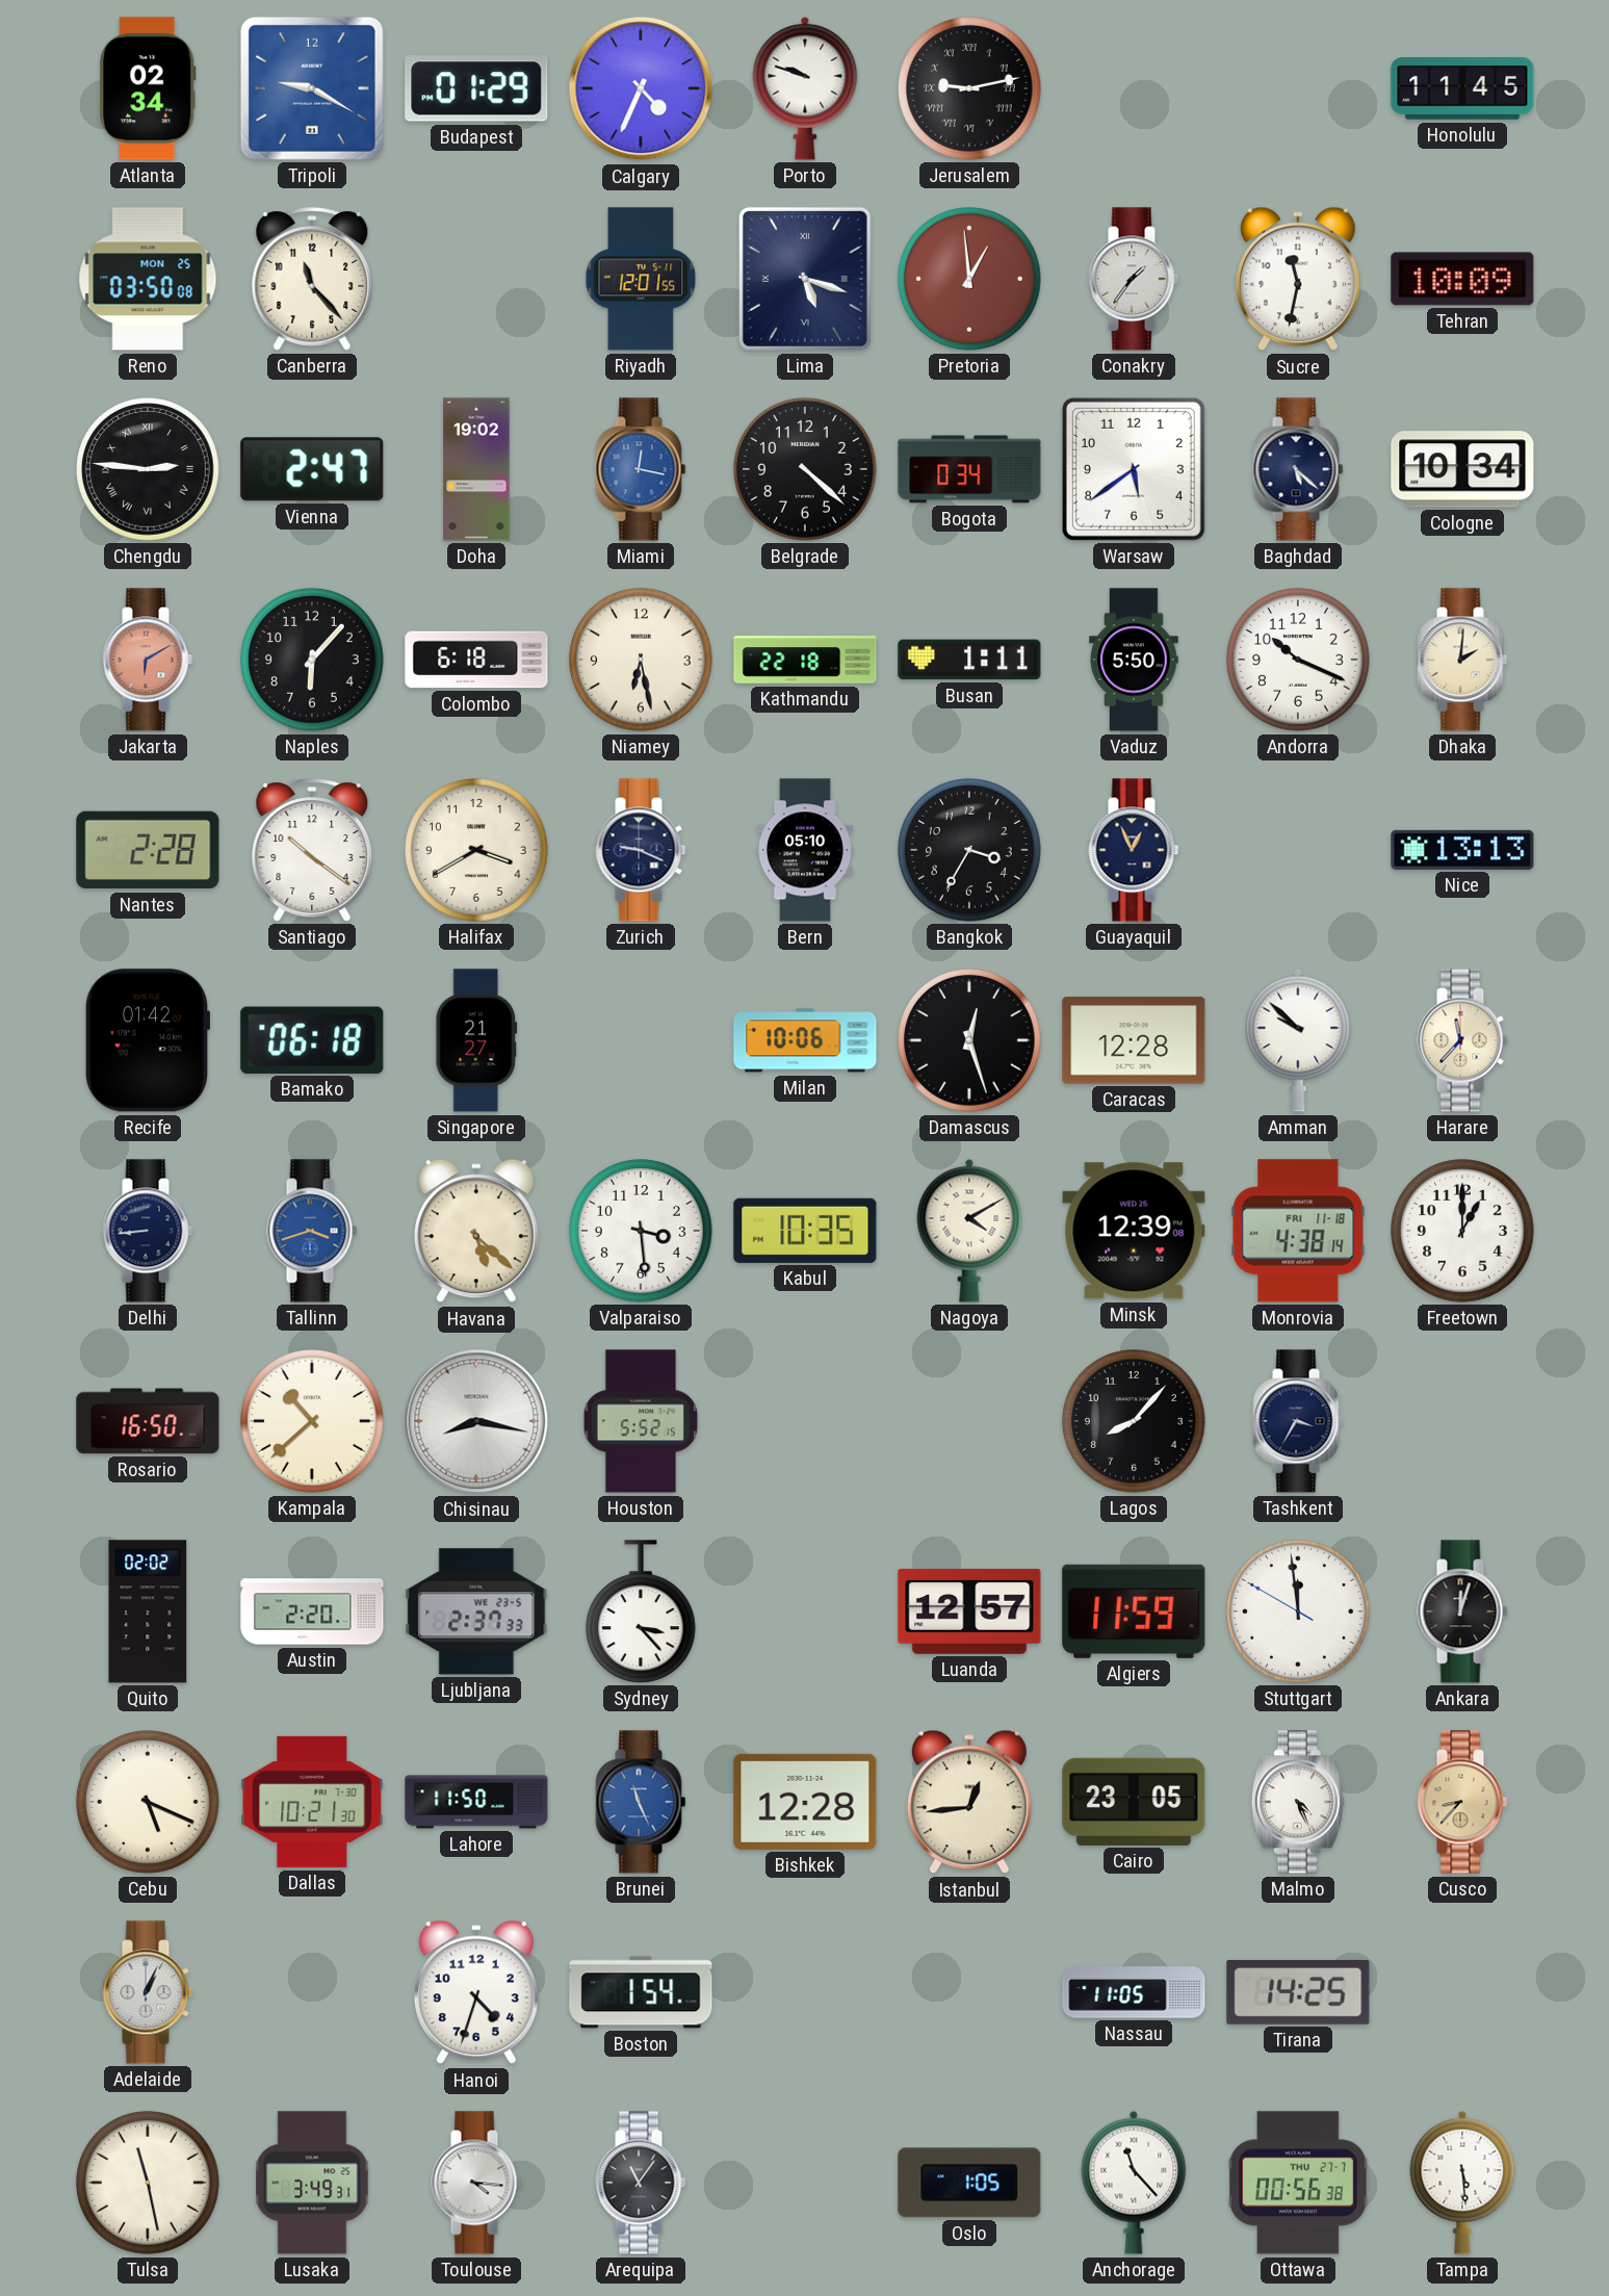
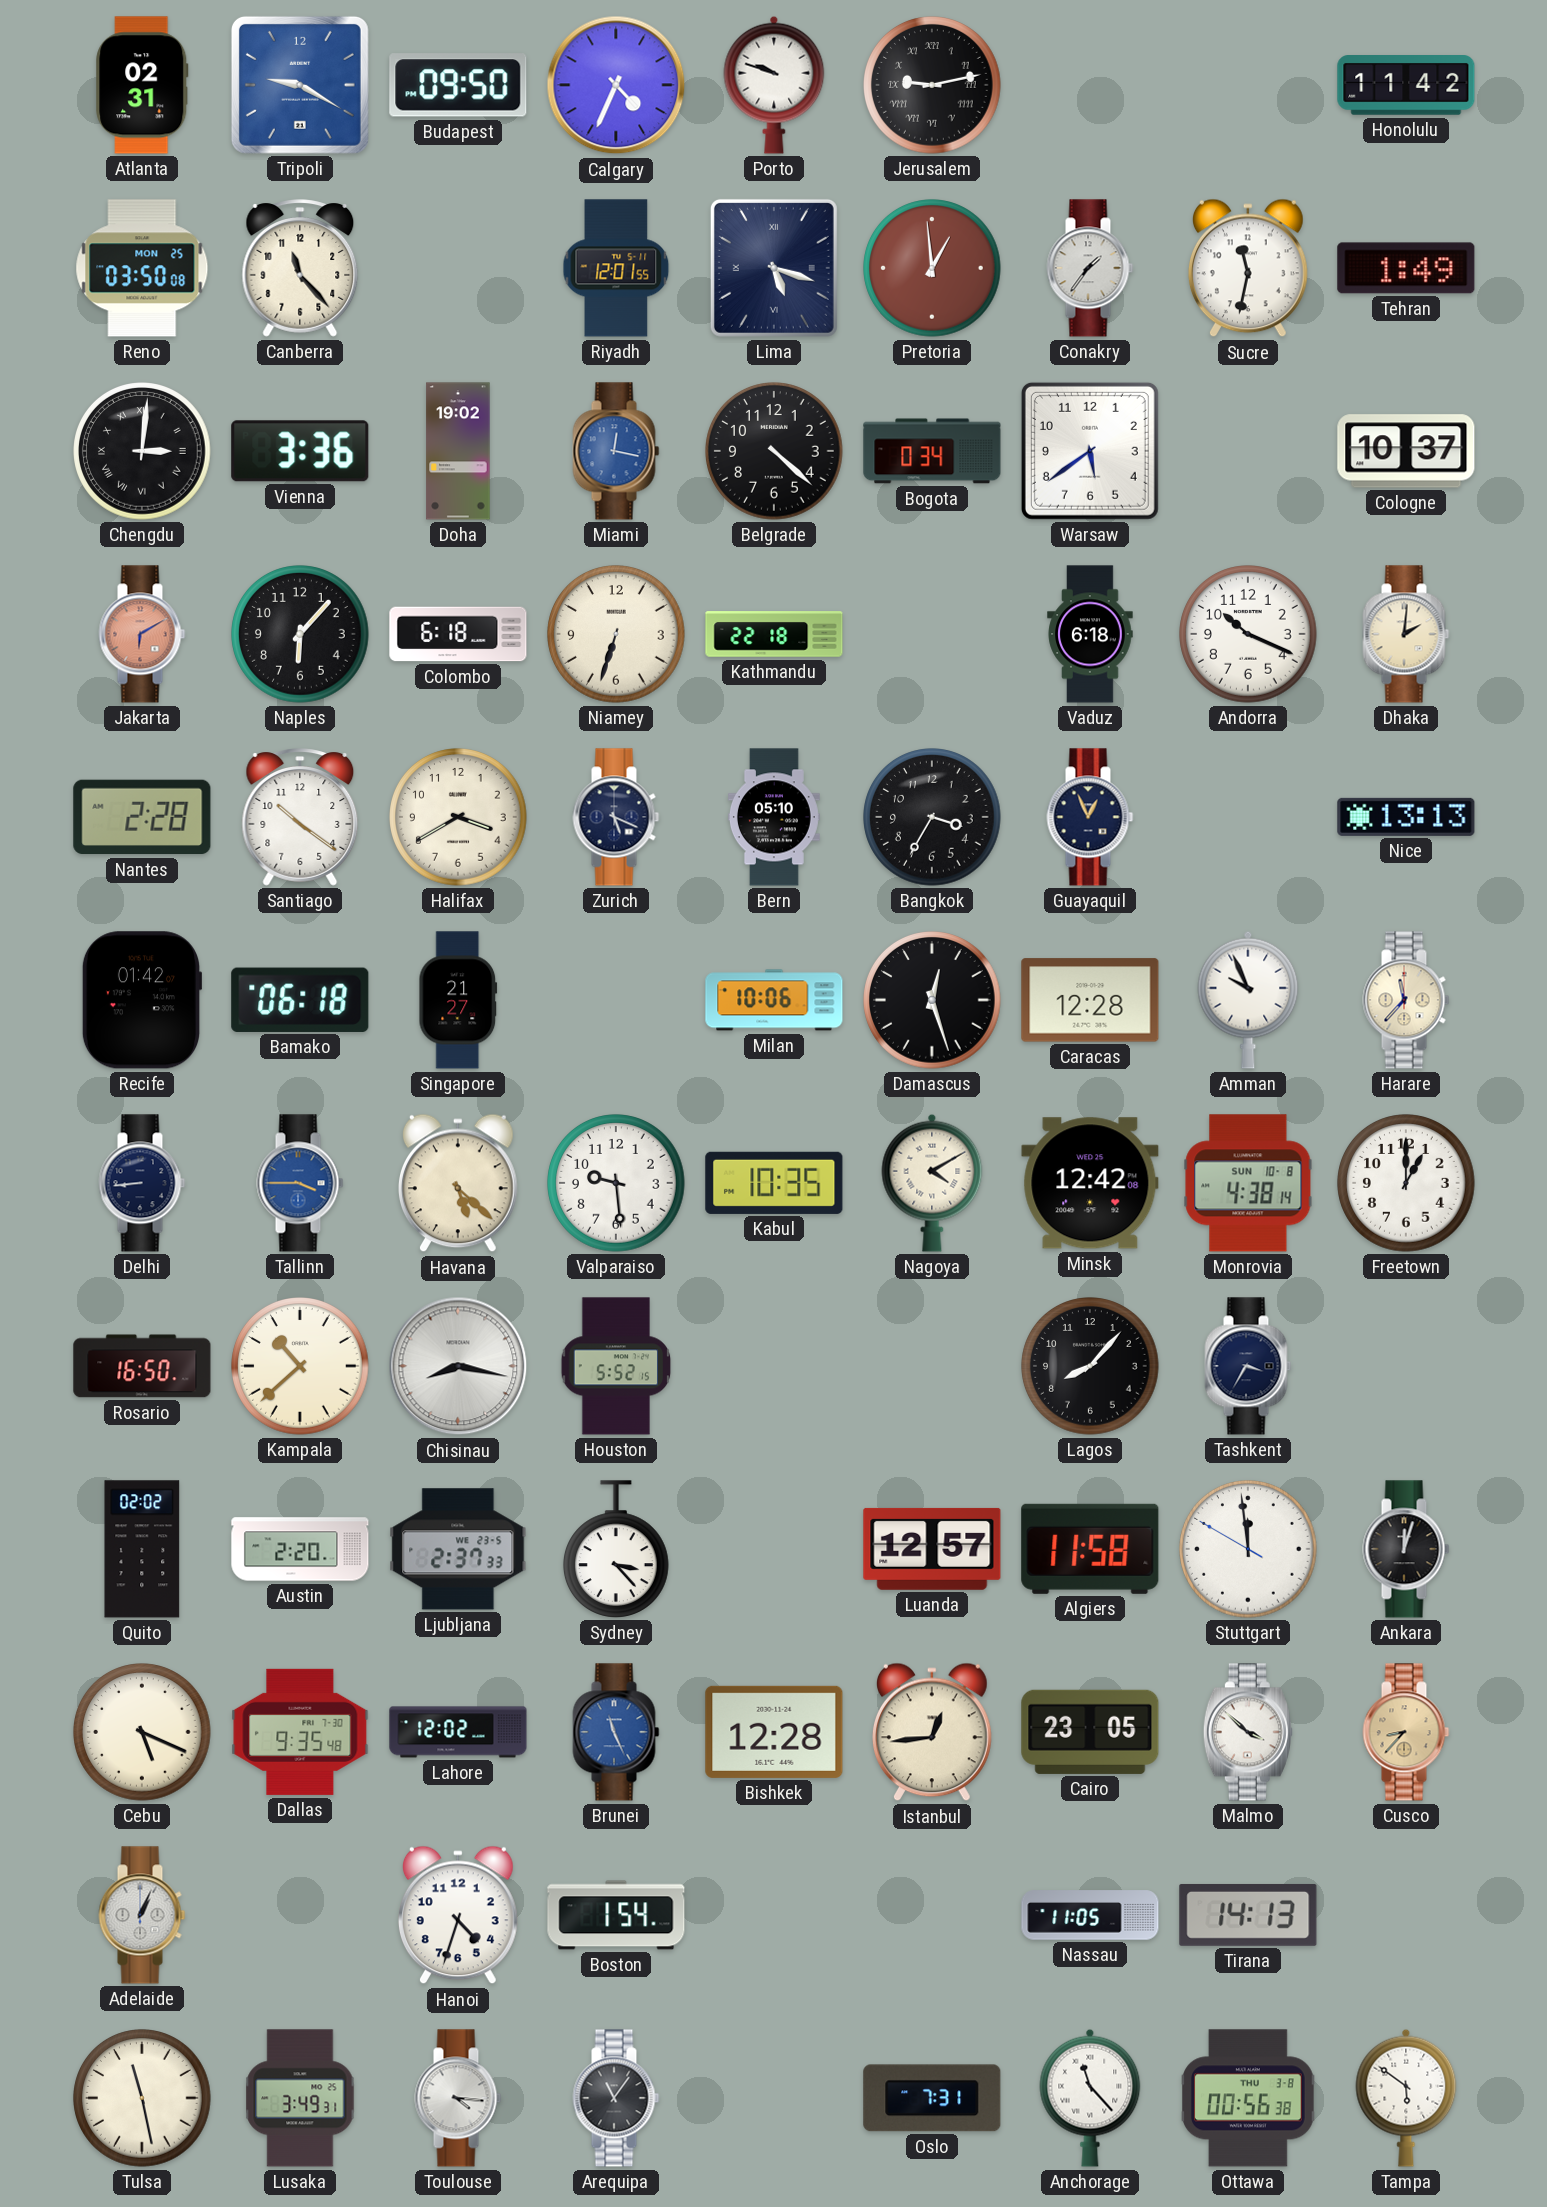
Atlanta: 02:34 -> 02:31 (142, 85)
Budapest: 01:29 -> 09:50 (458, 85)
Honolulu: 11:45 -> 11:42 (1406, 86)
Tehran: 10:09 -> 1:49 (1406, 268)
Chengdu: 2:46 -> 3:01 (142, 451)
Vienna: 2:47 -> 3:36 (300, 451)
Baghdad: 5:22 -> none (1298, 469)
Cologne: 10:34 -> 10:37 (1406, 451)
Niamey: 6:28 -> 6:33 (616, 634)
Busan: 1:11 -> none (969, 660)
Vaduz: 5:50 -> 6:18 (1090, 634)
Zurich: 9:19 -> 5:19 (616, 817)
Amman: 9:52 -> 9:56 (1248, 1000)
Tallinn: 3:42 -> 3:45 (300, 1183)
Valparaiso: 3:29 -> 9:29 (616, 1183)
Minsk: 12:39 -> 12:42 (1090, 1183)
Monrovia date: FRI 11-18 -> SUN 10-8 (1248, 1183)
Algiers: 11:59 -> 11:58 (1090, 1549)
Dallas: 10:21 -> 9:35 (300, 1732)
Lahore: 11:50 -> 12:02 (458, 1732)
Malmo: 4:26 -> 3:52 (1248, 1732)
Tirana: 14:25 -> 14:13 (1248, 1915)
Oslo: 1:05 -> 7:31 (932, 2098)
Ottawa date: THU 27-7 -> THU 3-8 (1249, 2098)
Tampa: 5:29 -> 5:51 (1406, 2098)
